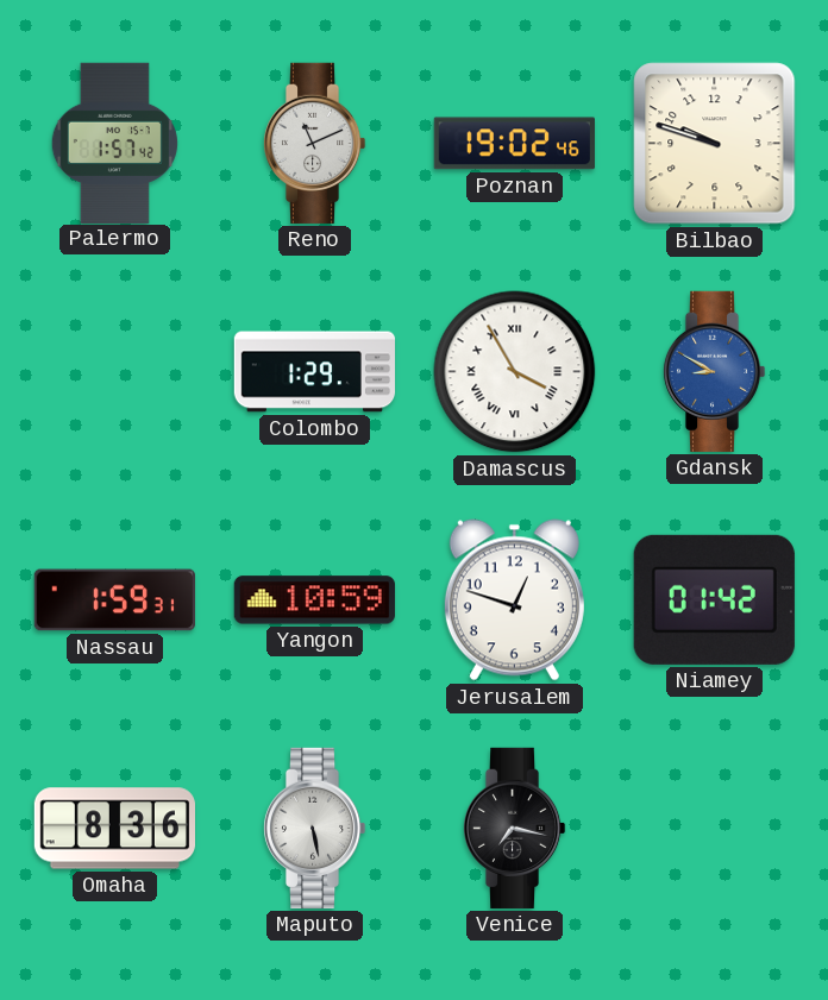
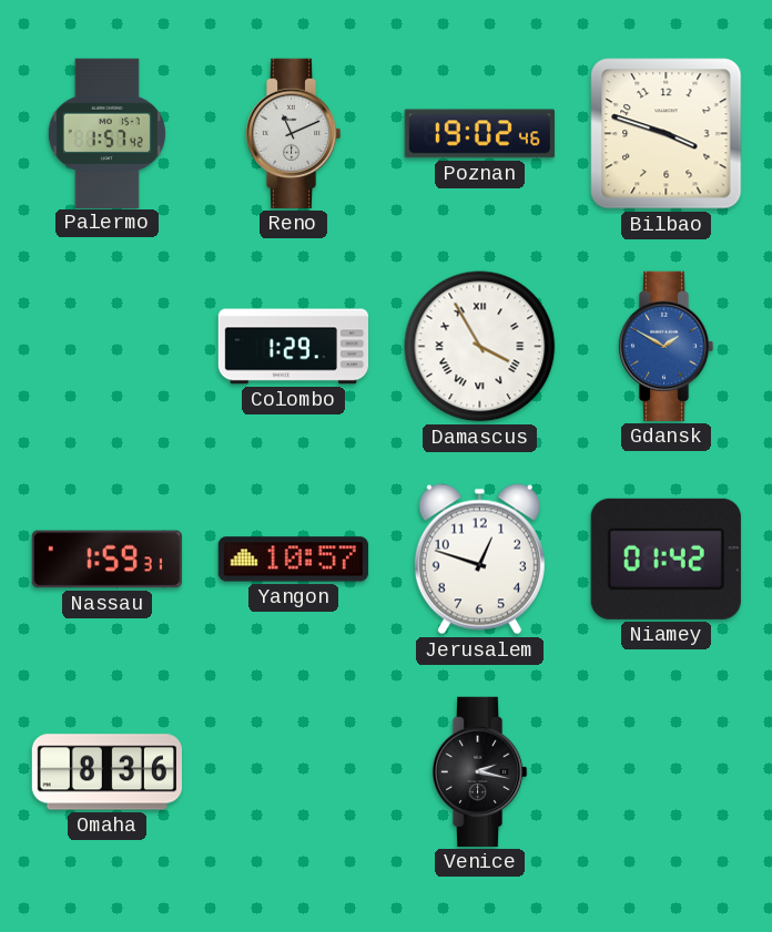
Bilbao: 9:48 -> 3:48 (667, 134)
Gdansk: 8:50 -> 1:50 (666, 346)
Yangon: 10:59 -> 10:57 (293, 560)
Maputo: 5:28 -> none (314, 828)
Venice: 7:17 -> 2:17 (479, 771)
